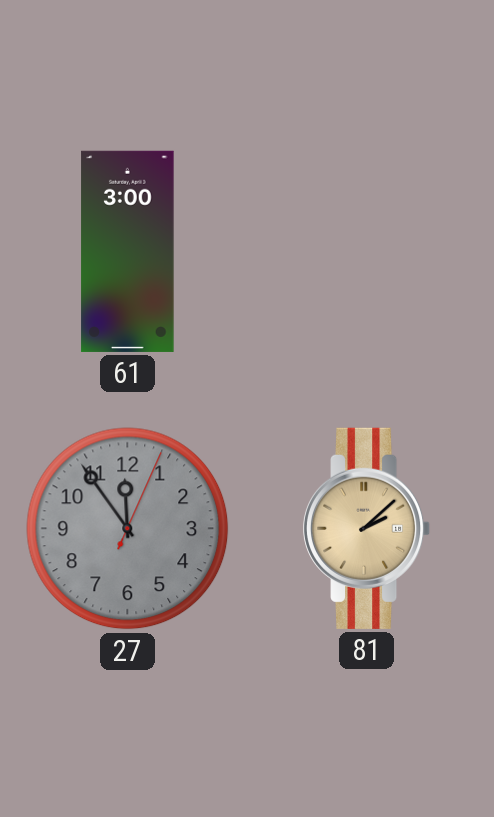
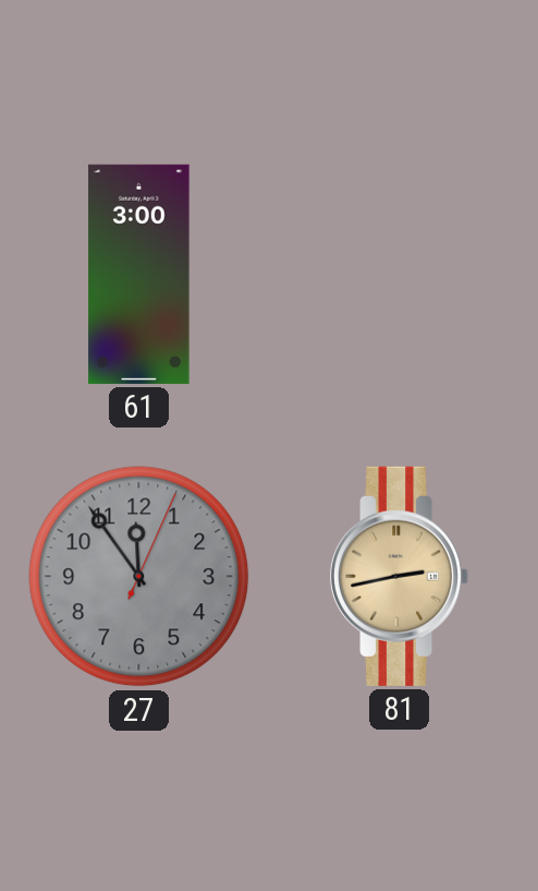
81: 2:08 -> 2:43 (401, 576)
